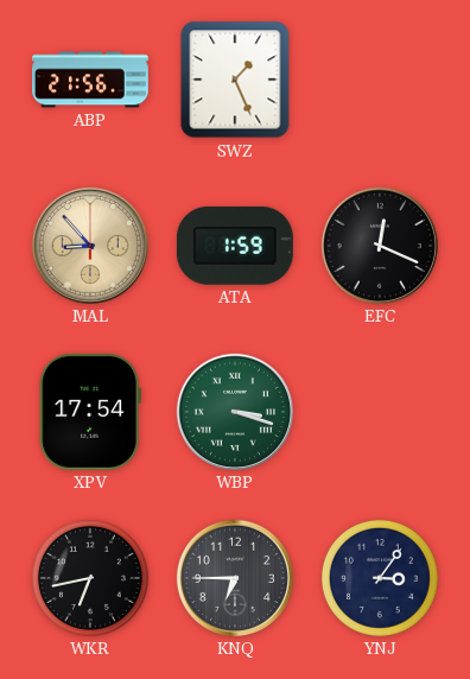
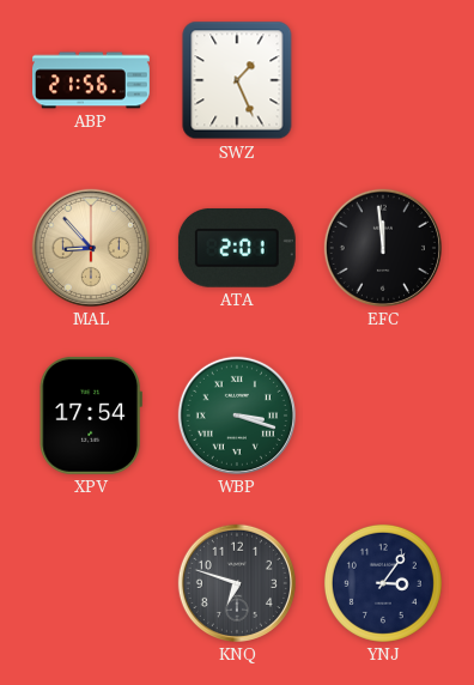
ATA: 1:59 -> 2:01 (237, 248)
EFC: 12:19 -> 11:59 (383, 248)
WKR: 6:43 -> none (90, 578)
KNQ: 6:45 -> 6:48 (237, 583)
